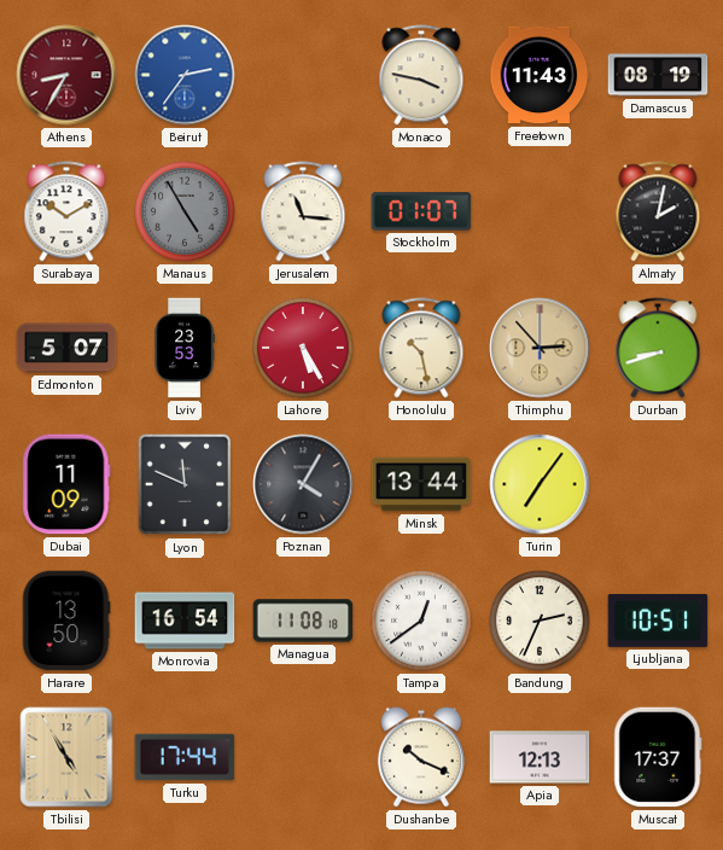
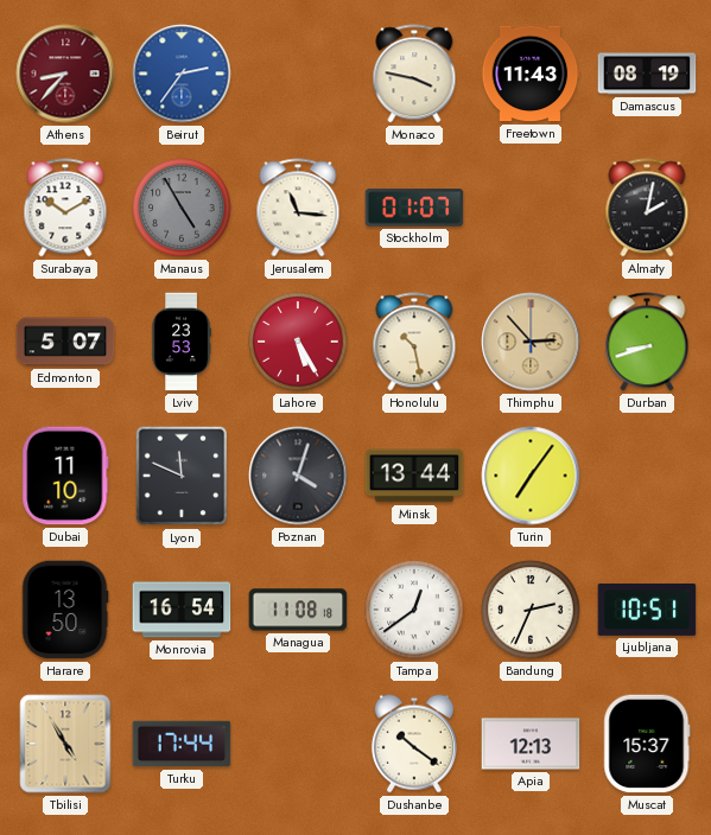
Athens: 8:35 -> 8:37 (65, 74)
Dubai: 11:09 -> 11:10 (65, 476)
Poznan: 4:05 -> 4:03 (298, 476)
Dushanbe: 10:19 -> 10:21 (414, 744)
Muscat: 17:37 -> 15:37 (647, 744)
